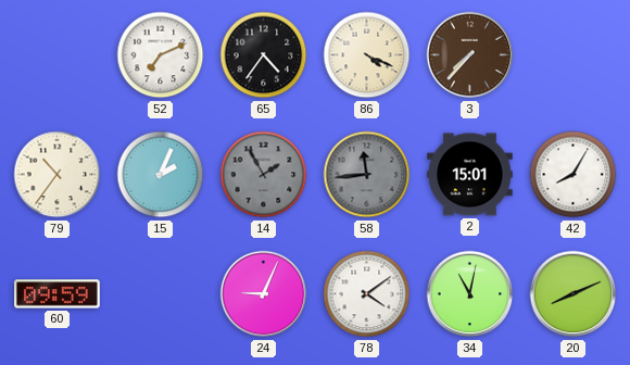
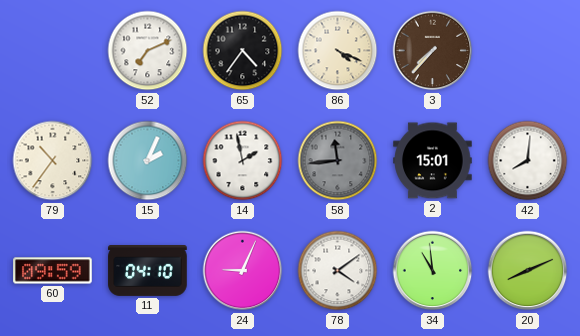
14: 1:55 -> 1:58 (243, 161)
14 dial: grey -> white (243, 161)
42: 8:05 -> 8:01 (528, 161)
11: none -> 04:10 (148, 271)
34: 11:02 -> 10:59 (433, 271)
